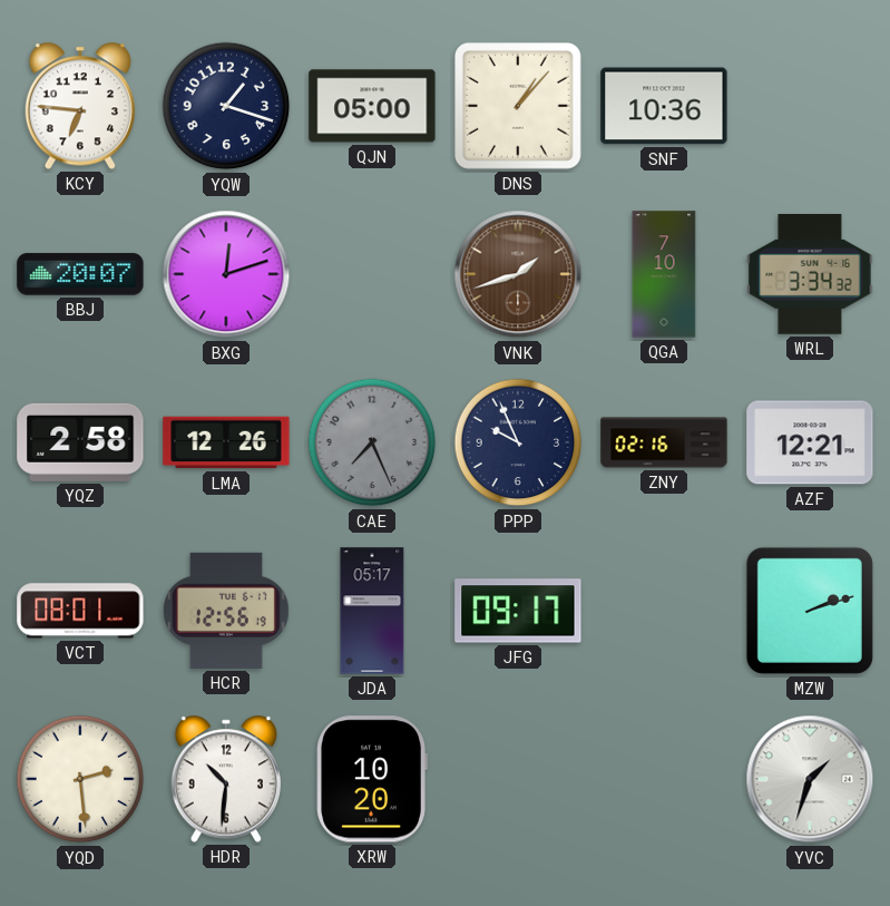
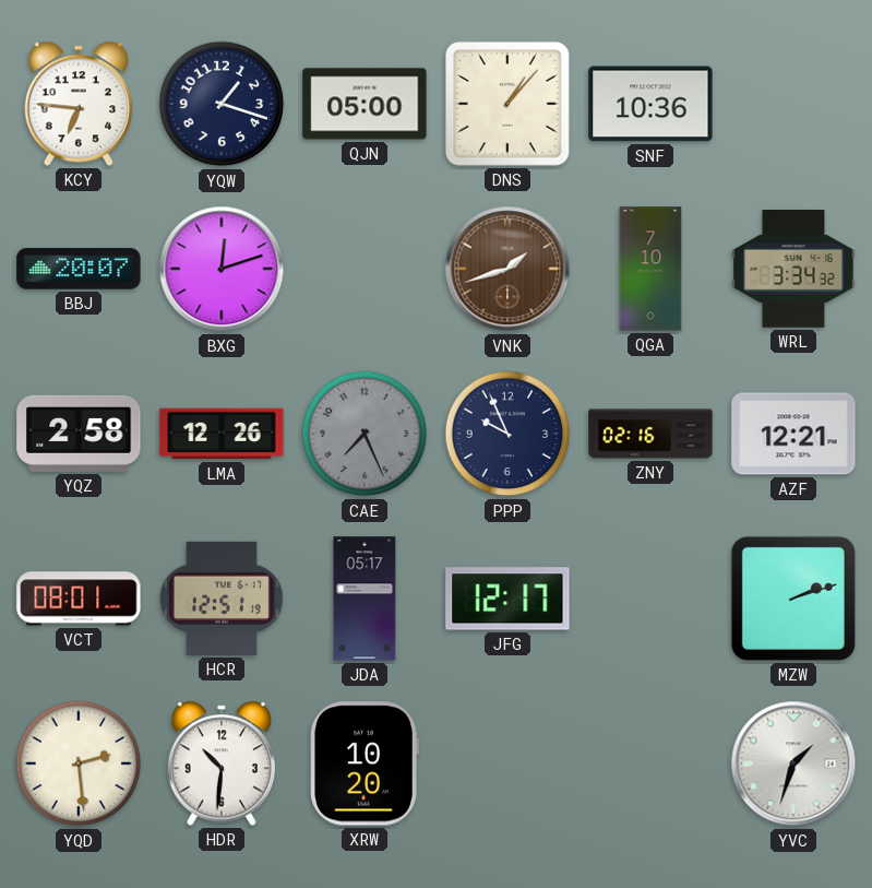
HCR: 12:56 -> 12:51 (222, 599)
JFG: 09:17 -> 12:17 (507, 599)
